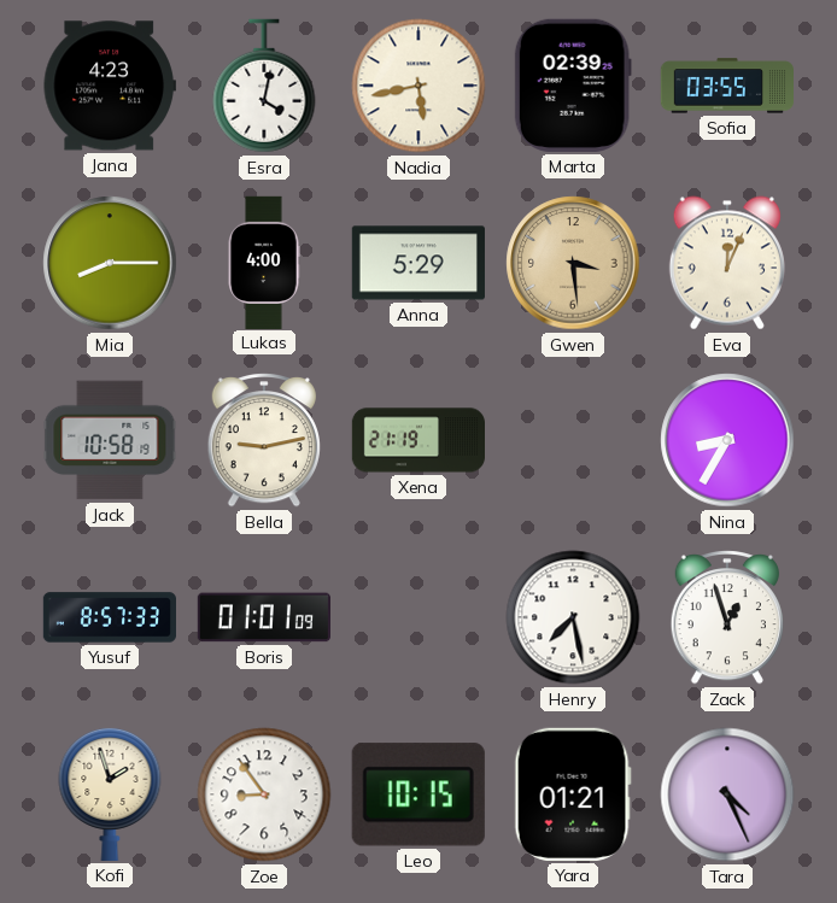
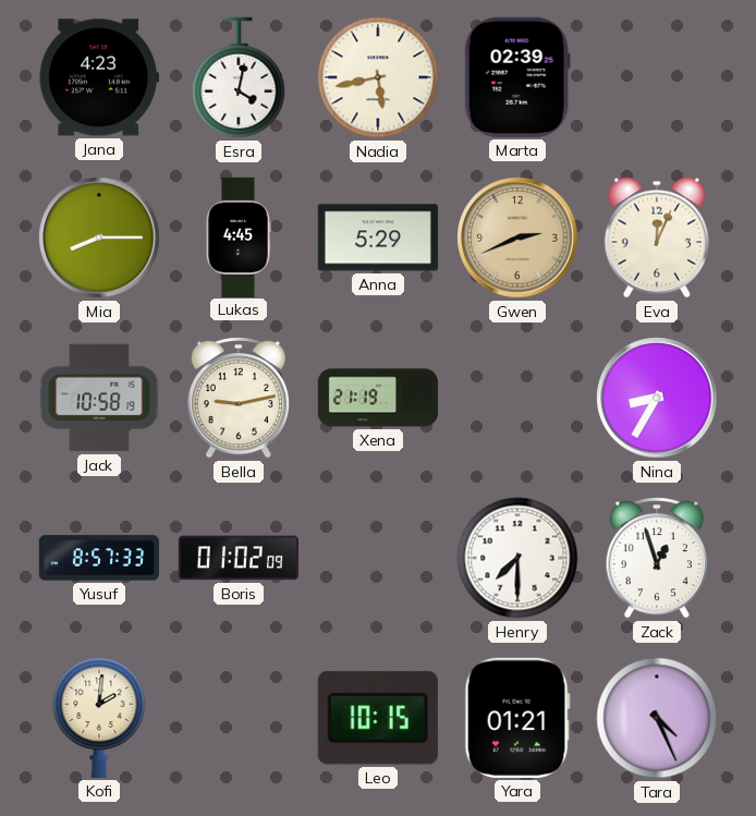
Sofia: 03:55 -> none (726, 86)
Lukas: 4:00 -> 4:45 (239, 236)
Gwen: 3:29 -> 2:41 (517, 238)
Boris: 01:01 -> 01:02 (237, 558)
Henry: 7:28 -> 7:30 (517, 558)
Kofi: 1:57 -> 2:01 (99, 717)
Zoe: 8:54 -> none (264, 794)
